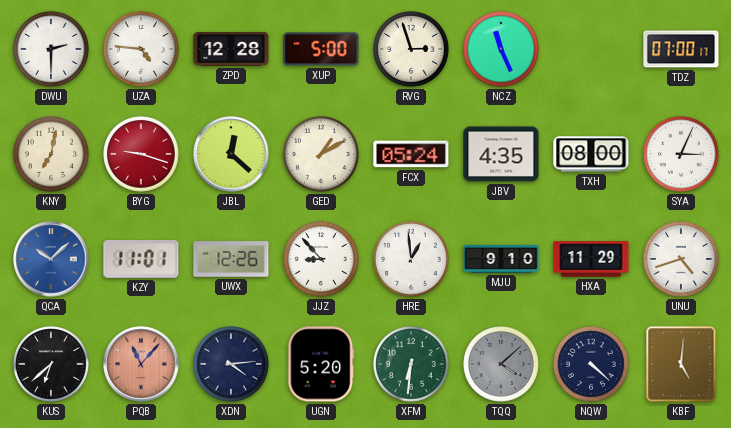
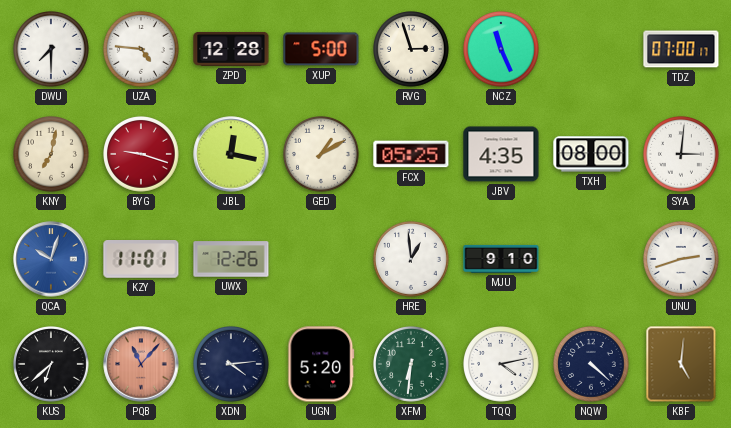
DWU: 2:30 -> 7:30 (52, 50)
JBL: 12:22 -> 12:17 (231, 154)
FCX: 05:24 -> 05:25 (411, 154)
SYA: 3:04 -> 3:01 (682, 155)
QCA: 10:08 -> 10:03 (51, 259)
JJZ: 8:53 -> none (322, 260)
HXA: 11:29 -> none (591, 259)
UNU: 4:42 -> 2:42 (682, 260)
TQQ: 4:08 -> 4:13 (502, 365)
TQQ dial: grey -> white (502, 365)
